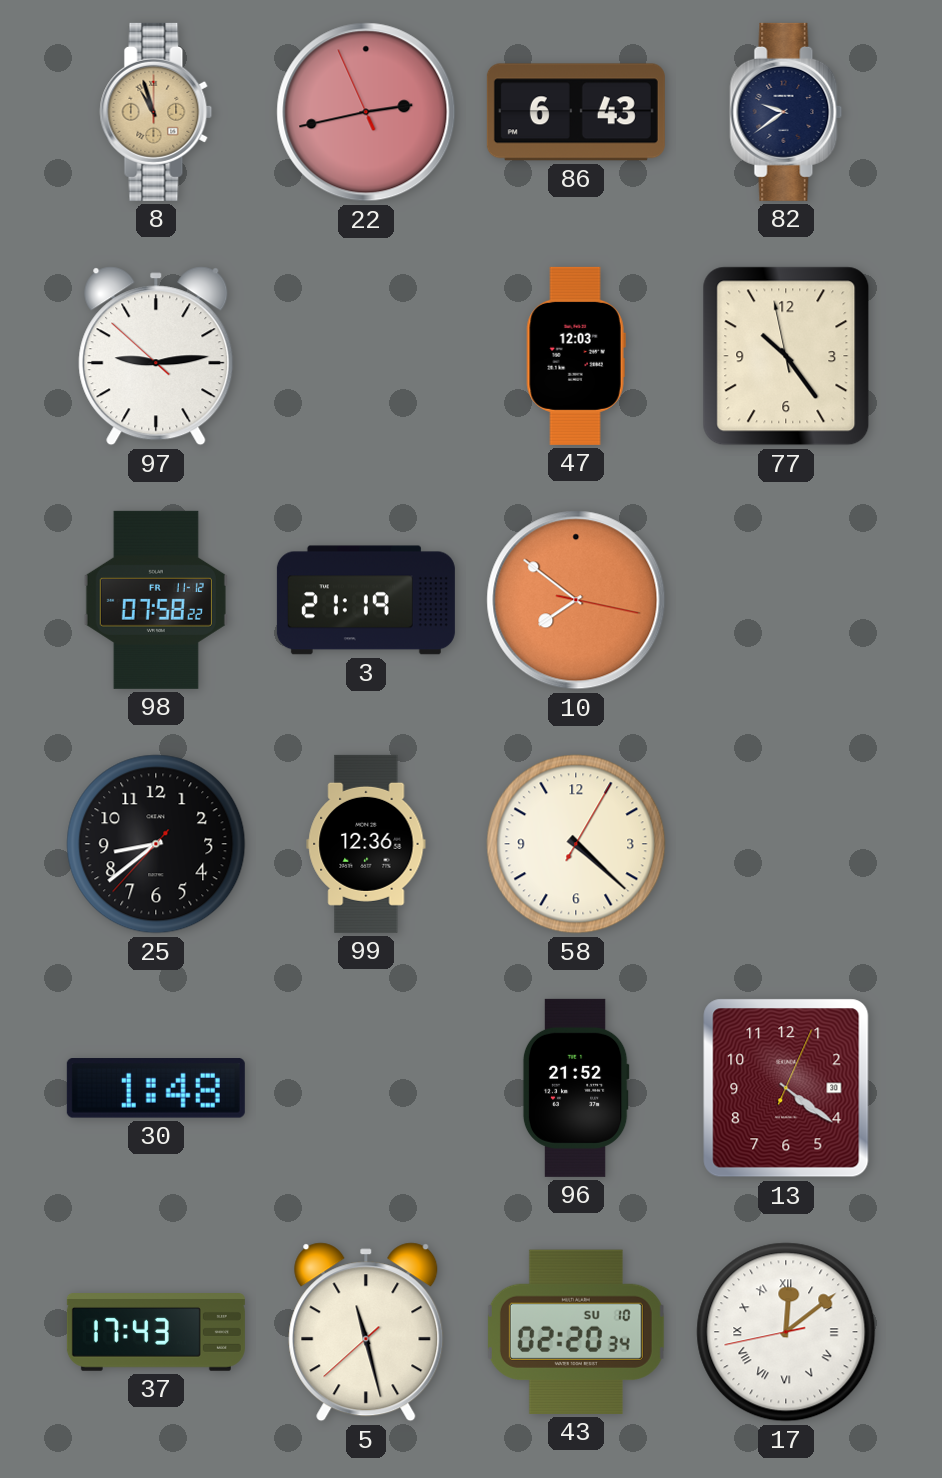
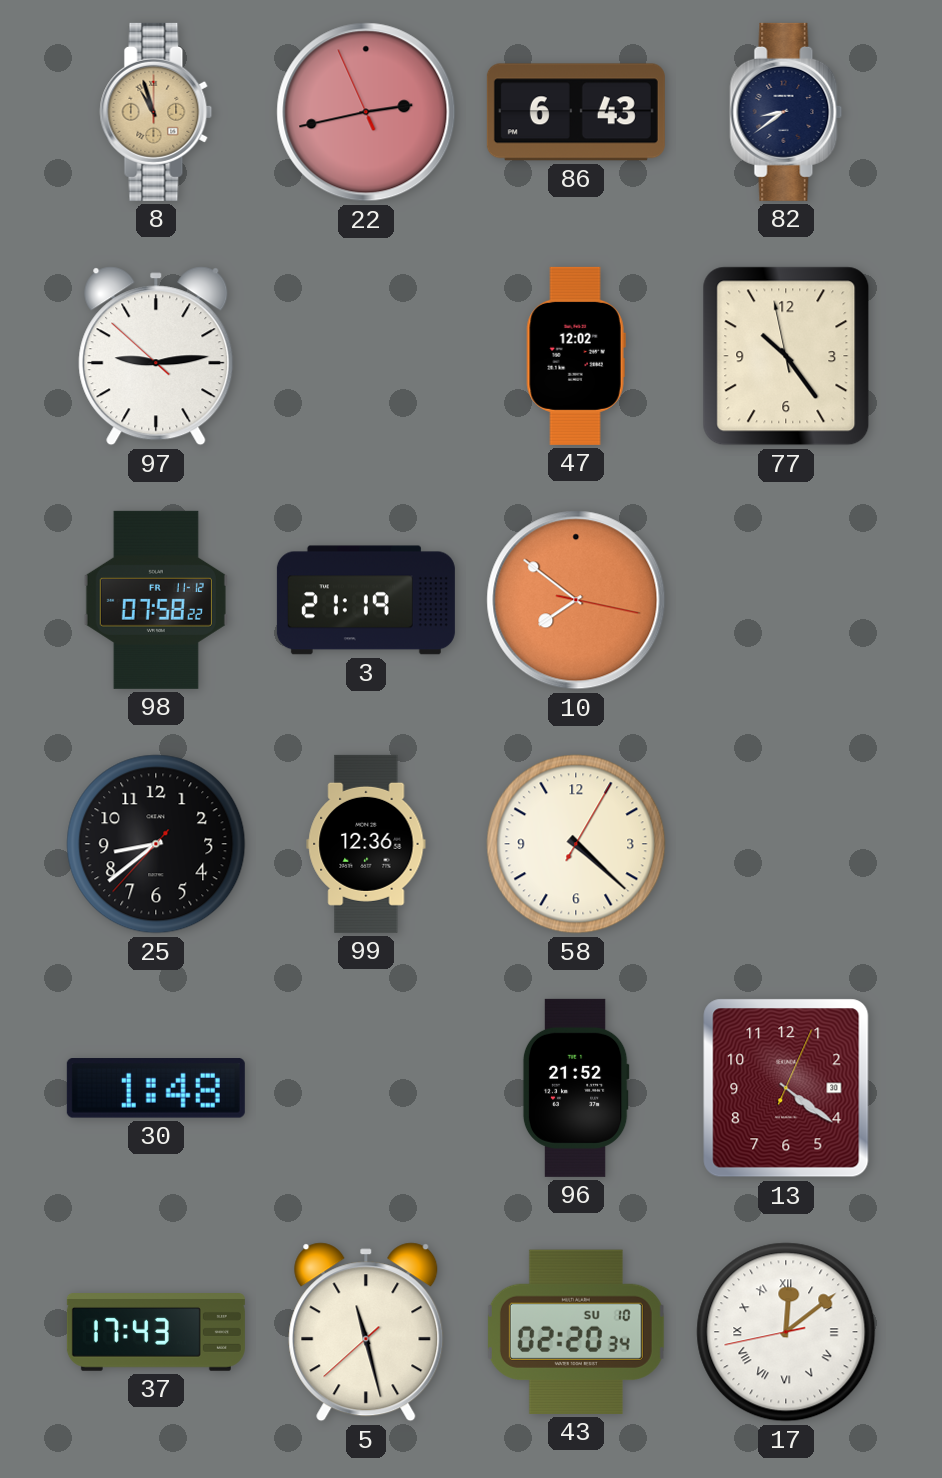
82: 9:39 -> 8:39 (786, 112)
47: 12:03 -> 12:02 (576, 356)
